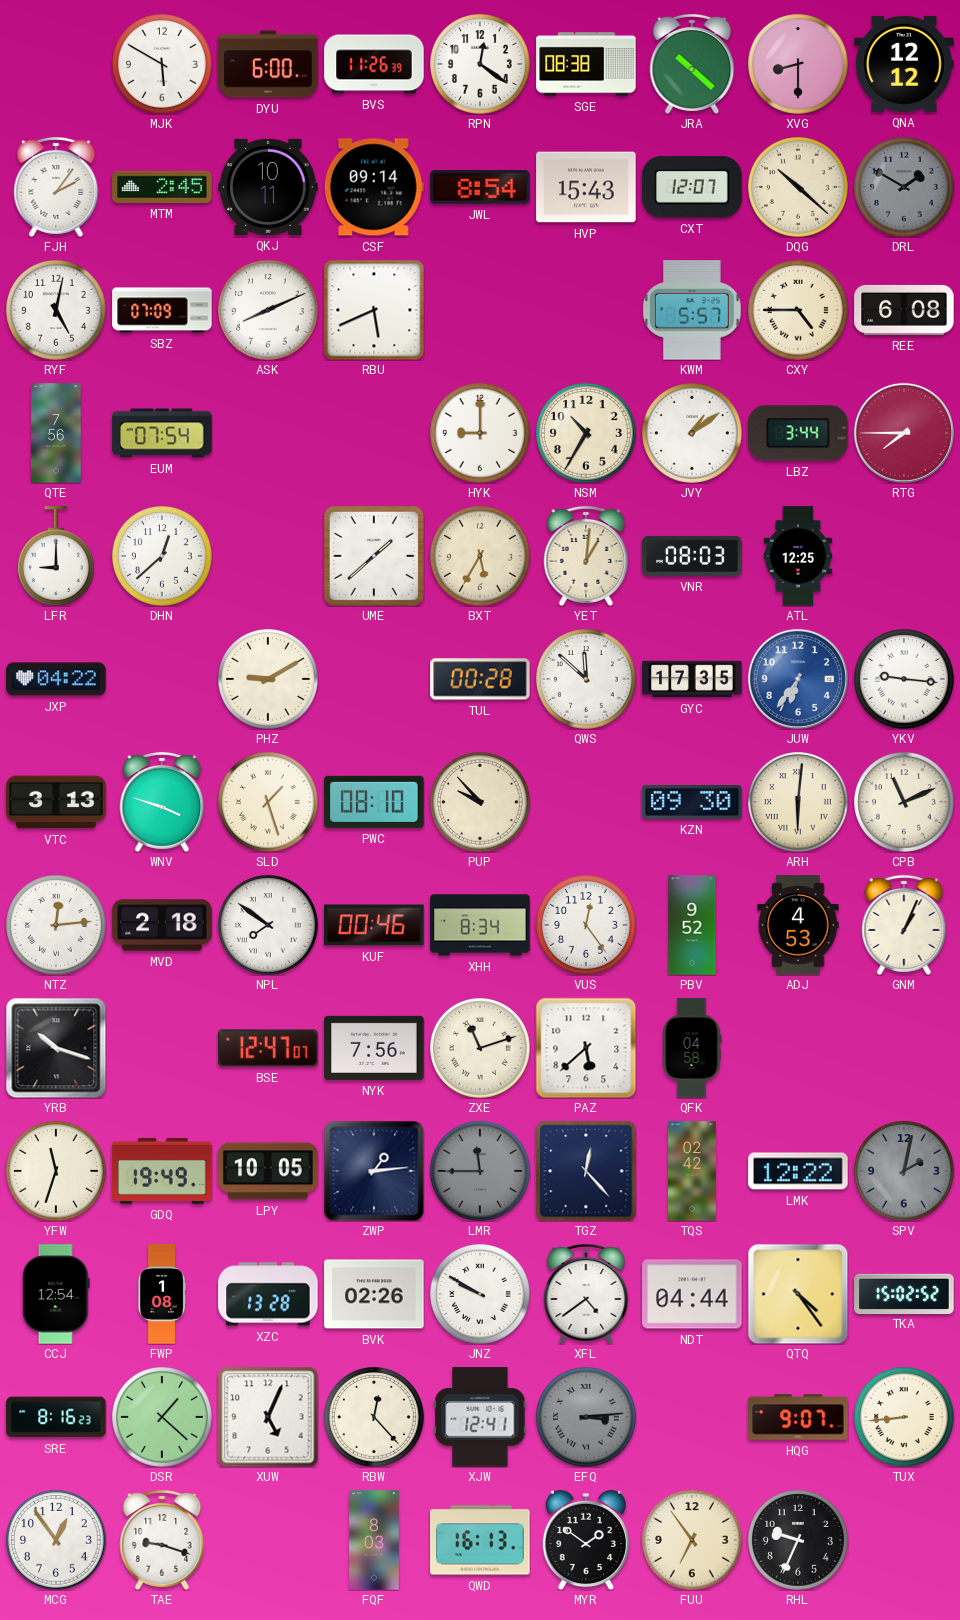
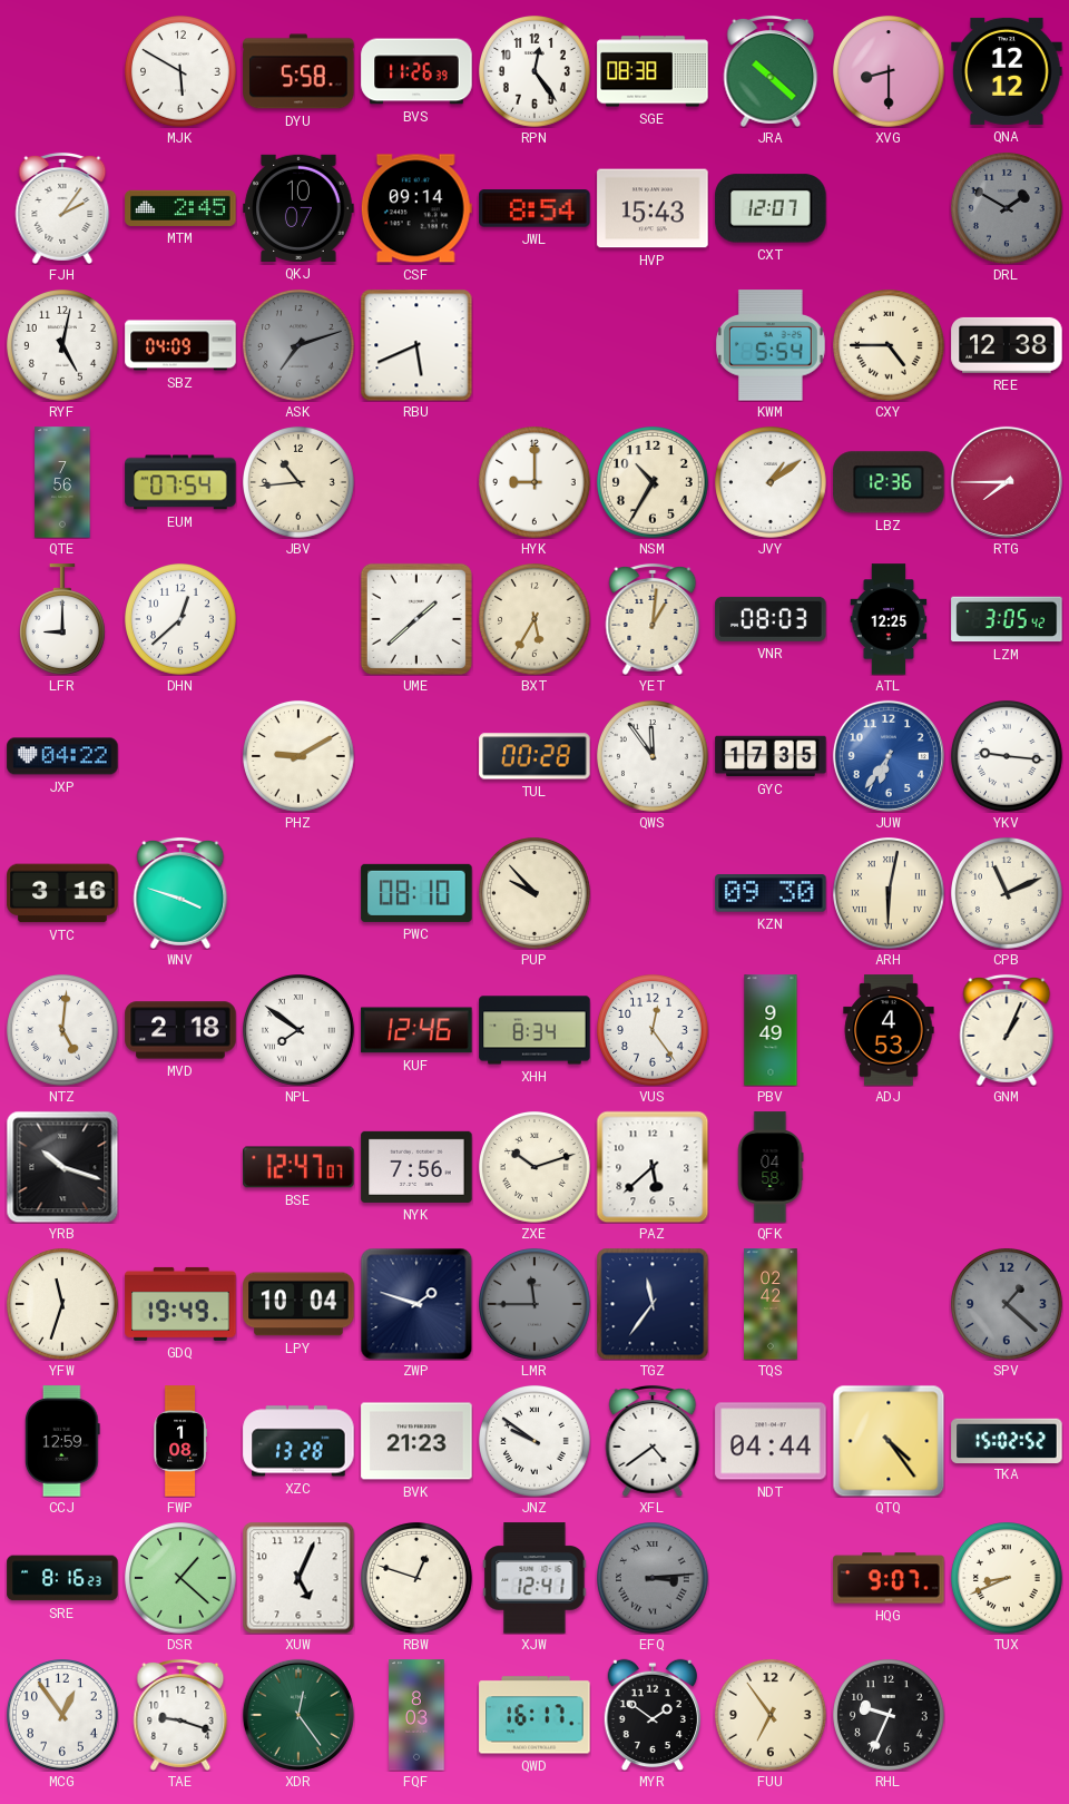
DYU: 6:00 -> 5:58 (298, 71)
RPN: 12:21 -> 12:24 (536, 72)
QKJ: 10:11 -> 10:07 (298, 208)
DQG: 10:22 -> none (799, 188)
SBZ: 07:09 -> 04:09 (180, 345)
ASK: 8:11 -> 7:12 (300, 346)
ASK dial: white -> grey (300, 346)
KWM: 5:57 -> 5:54 (771, 345)
REE: 6:08 -> 12:38 (1007, 345)
JBV: none -> 10:44 (300, 483)
LBZ: 3:44 -> 12:36 (889, 482)
LZM: none -> 3:05 (1007, 619)
QWS: 11:52 -> 11:54 (654, 757)
VTC: 3:13 -> 3:16 (62, 893)
SLD: 1:27 -> none (269, 803)
ARH: 6:01 -> 6:02 (890, 894)
NTZ: 12:14 -> 5:01 (63, 1031)
KUF: 00:46 -> 12:46 (416, 1030)
PBV: 9:52 -> 9:49 (771, 1030)
ZXE: 11:12 -> 10:12 (536, 1168)
LPY: 10:05 -> 10:04 (298, 1304)
ZWP: 1:14 -> 1:48 (416, 1304)
TGZ: 12:23 -> 11:36 (653, 1304)
LMK: 12:22 -> none (798, 1171)
SPV: 2:02 -> 1:22 (1008, 1305)
CCJ: 12:54 -> 12:59 (62, 1441)
BVK: 02:26 -> 21:23 (416, 1441)
JNZ: 9:50 -> 9:51 (536, 1442)
RBW: 12:23 -> 12:48 (418, 1579)
TUX: 8:44 -> 8:41 (1008, 1579)
XDR: none -> 12:24 (298, 1715)
QWD: 16:13 -> 16:17 (534, 1715)
